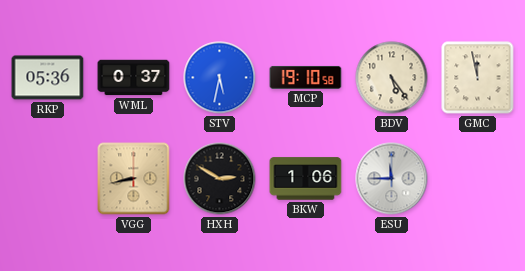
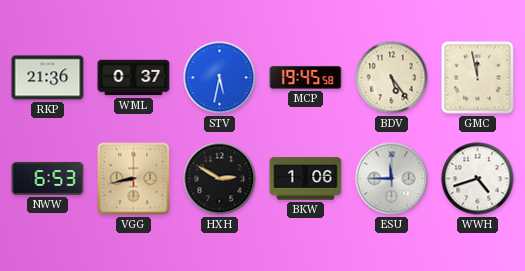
RKP: 05:36 -> 21:36 (48, 78)
MCP: 19:10 -> 19:45 (306, 77)
NWW: none -> 6:53 (48, 178)
WWH: none -> 4:42 (478, 179)
